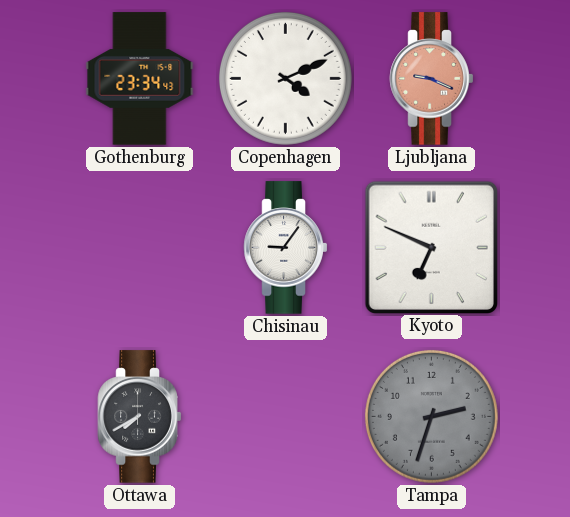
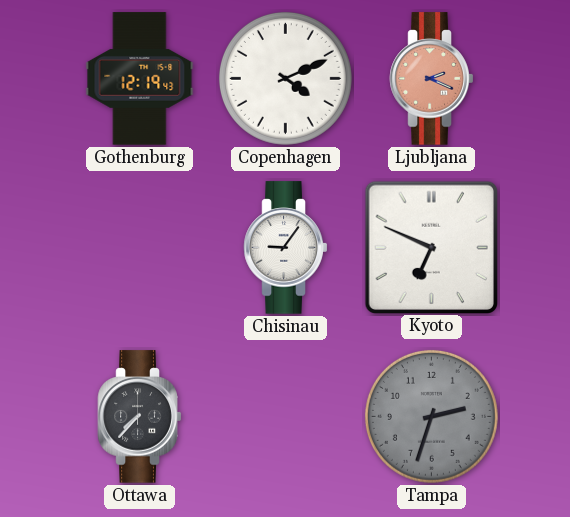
Gothenburg: 23:34 -> 12:19 (140, 79)
Ljubljana: 9:19 -> 2:19 (432, 79)
Ottawa: 7:40 -> 7:37 (140, 417)
